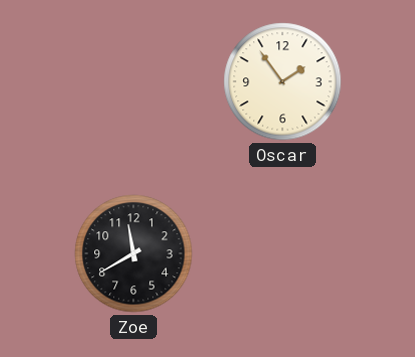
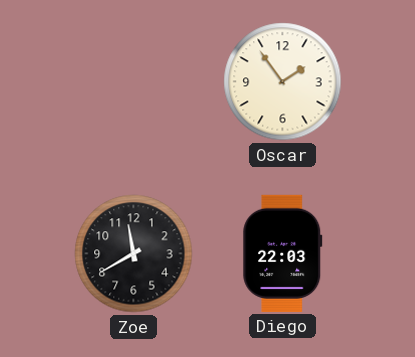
Diego: none -> 22:03 (283, 253)
